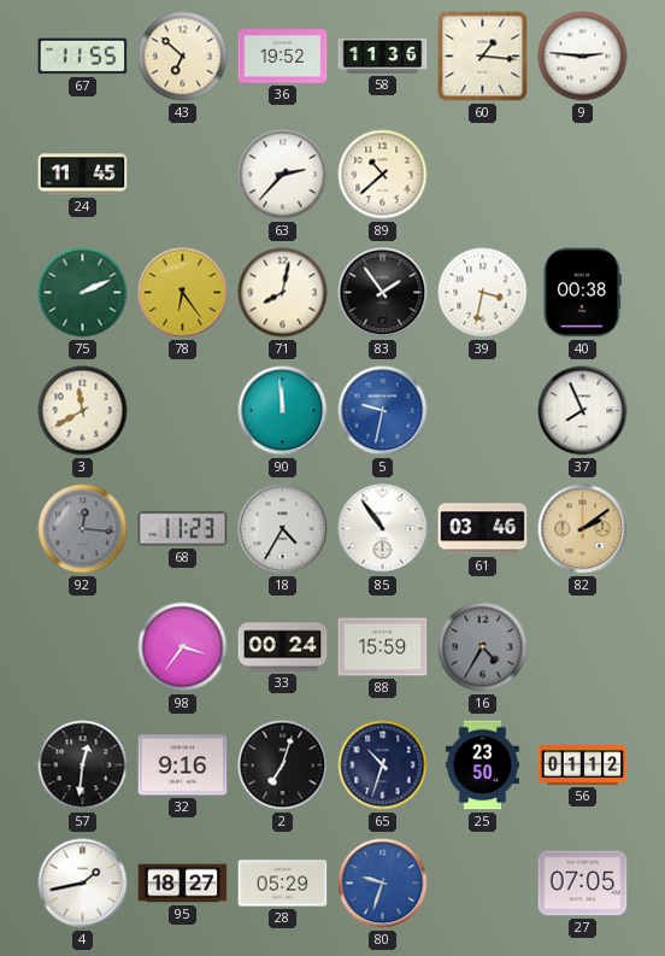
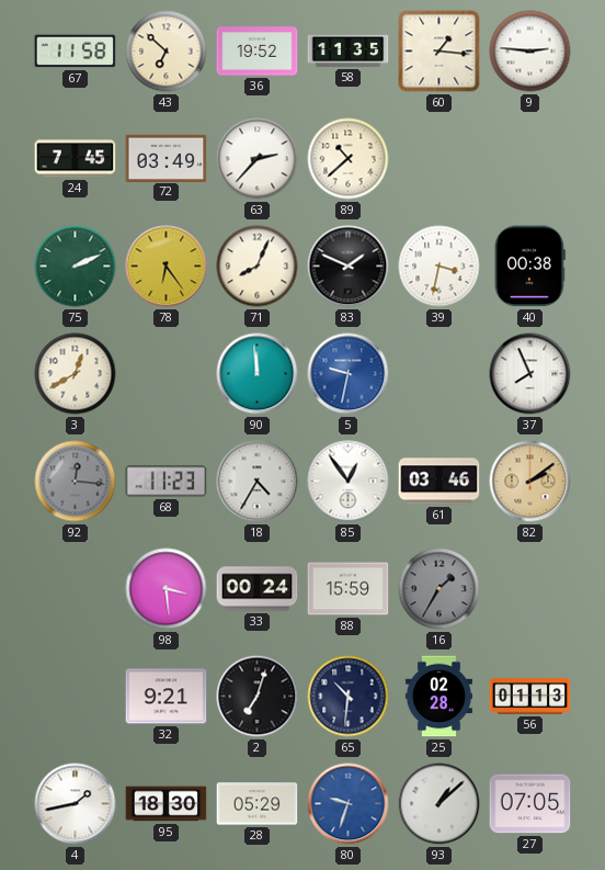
67: 11:55 -> 11:58 (76, 52)
58: 11:36 -> 11:35 (349, 50)
24: 11:45 -> 7:45 (76, 159)
72: none -> 03:49 (167, 158)
71: 8:02 -> 8:04 (258, 267)
83: 1:54 -> 1:49 (349, 267)
3: 11:40 -> 12:40 (76, 374)
85: 10:54 -> 12:54 (349, 482)
98: 3:36 -> 3:29 (167, 589)
16: 4:35 -> 1:35 (440, 589)
57: 12:31 -> none (83, 766)
32: 9:16 -> 9:21 (167, 697)
65: 10:33 -> 10:31 (349, 697)
25: 23:50 -> 02:28 (438, 697)
56: 01:12 -> 01:13 (530, 697)
95: 18:27 -> 18:30 (167, 804)
93: none -> 1:08 (440, 804)
